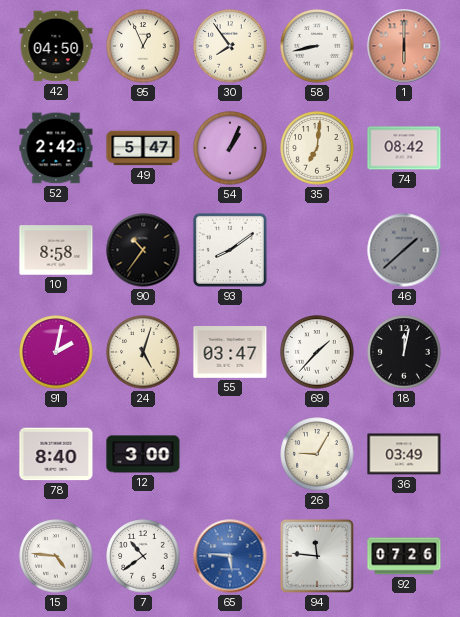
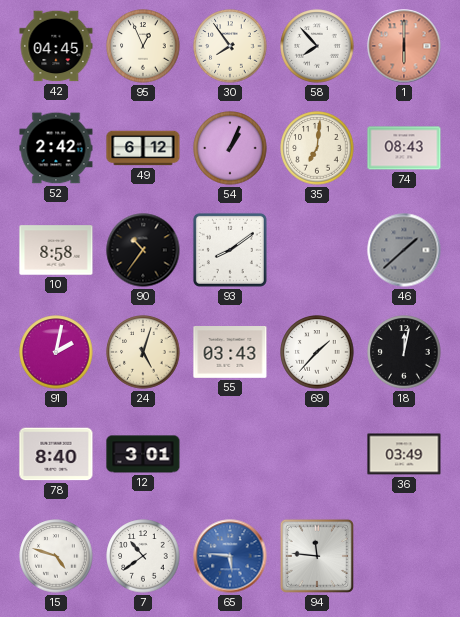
42: 04:50 -> 04:45 (56, 46)
58: 8:43 -> 7:53 (317, 46)
49: 5:47 -> 6:12 (143, 148)
74: 08:42 -> 08:43 (404, 148)
55: 03:47 -> 03:43 (230, 353)
12: 3:00 -> 3:01 (143, 454)
26: 9:05 -> none (317, 454)
15: 4:46 -> 4:48 (56, 556)
92: 07:26 -> none (404, 556)
